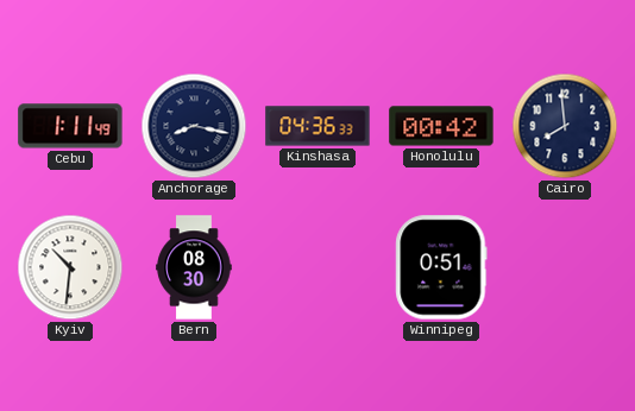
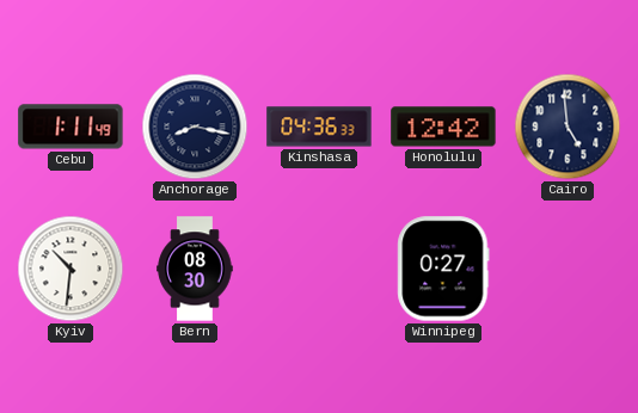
Honolulu: 00:42 -> 12:42 (443, 127)
Cairo: 7:59 -> 4:59 (568, 127)
Winnipeg: 0:51 -> 0:27 (443, 269)
